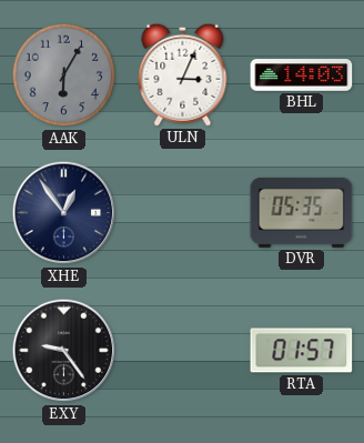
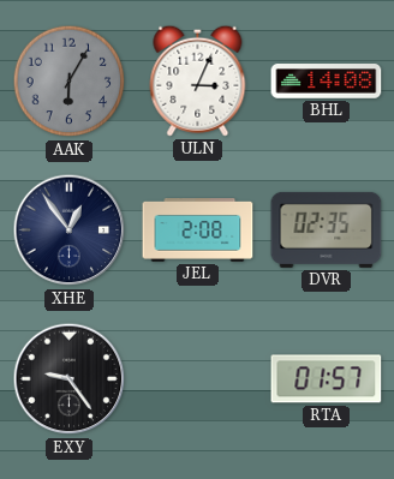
BHL: 14:03 -> 14:08 (327, 82)
JEL: none -> 2:08 (198, 230)
DVR: 05:35 -> 02:35 (327, 229)
